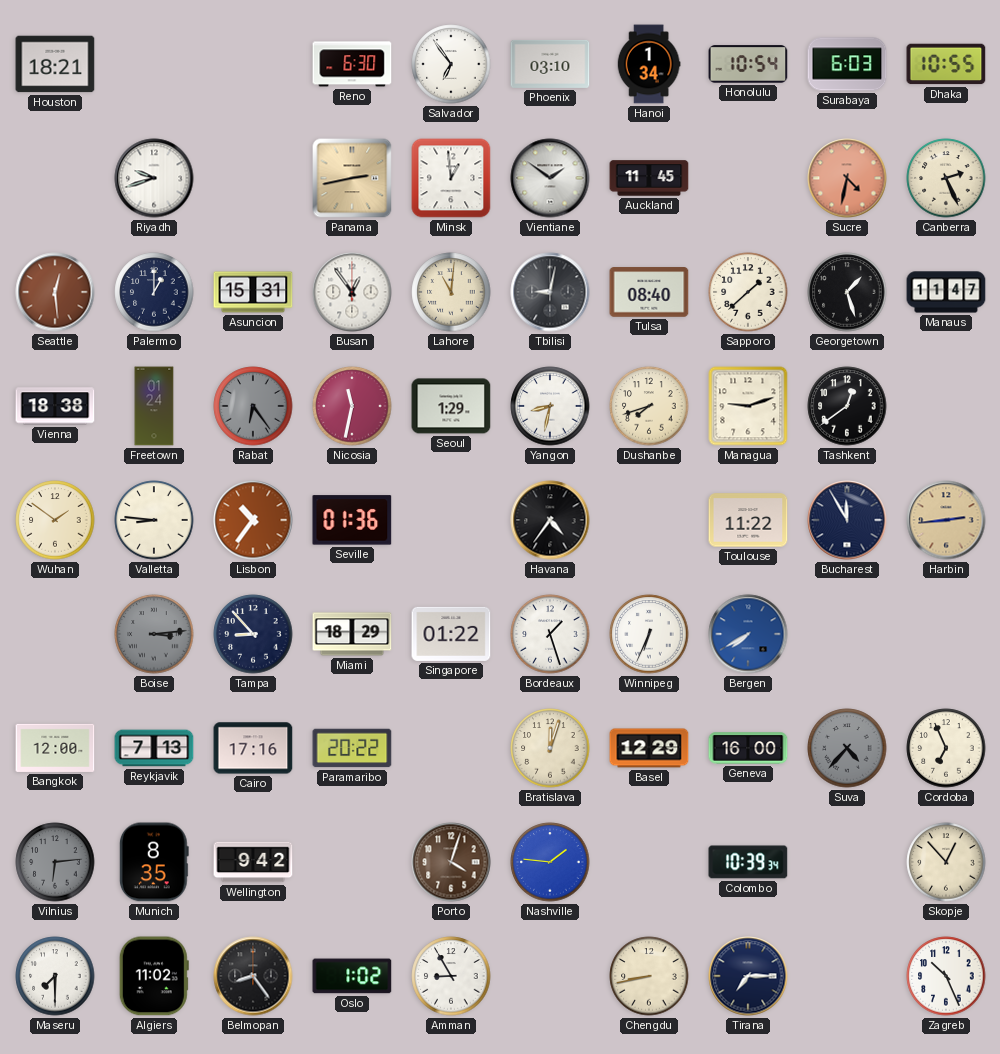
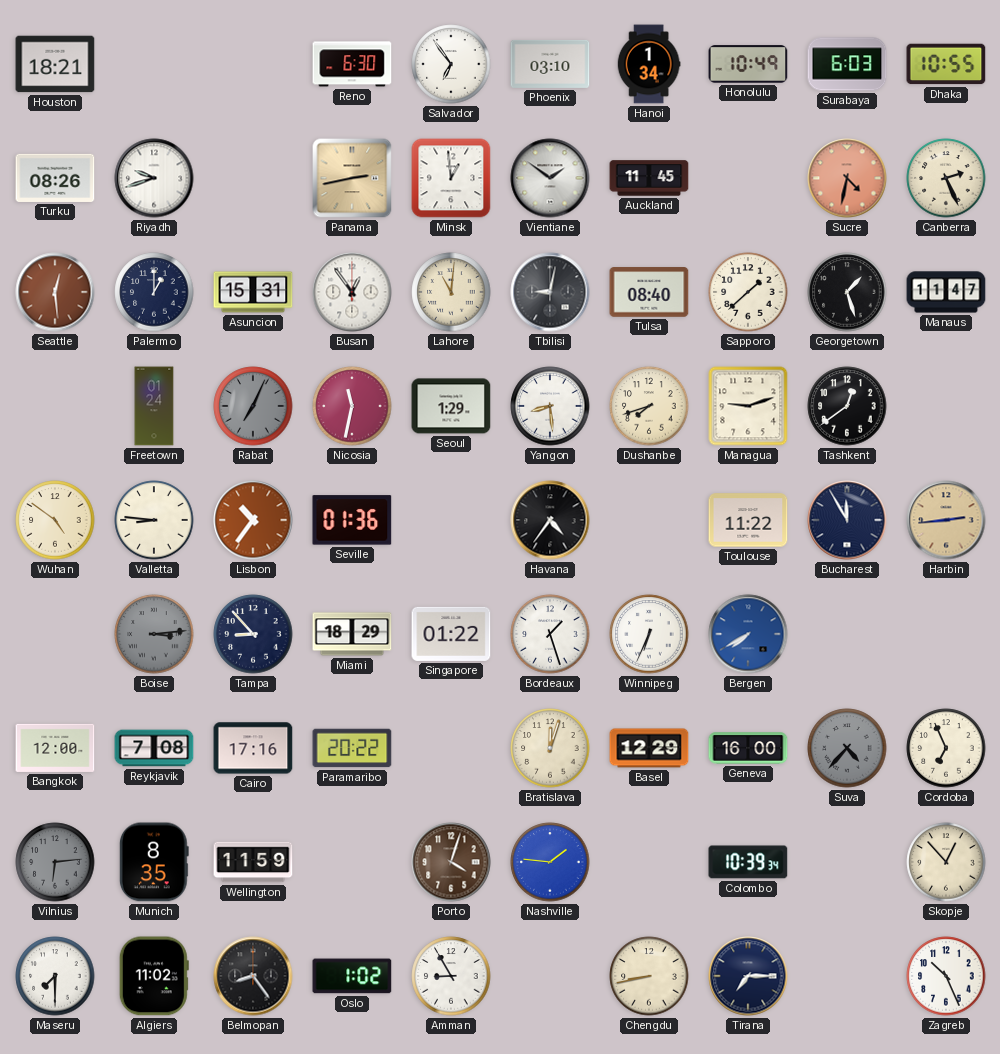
Honolulu: 10:54 -> 10:49 (748, 64)
Turku: none -> 08:26 (55, 178)
Vienna: 18:38 -> none (55, 406)
Rabat: 6:24 -> 7:04 (253, 406)
Yangon: 8:32 -> 8:29 (550, 406)
Wuhan: 1:51 -> 4:51 (55, 520)
Reykjavik: 7:13 -> 7:08 (154, 748)
Wellington: 9:42 -> 11:59 (253, 862)
